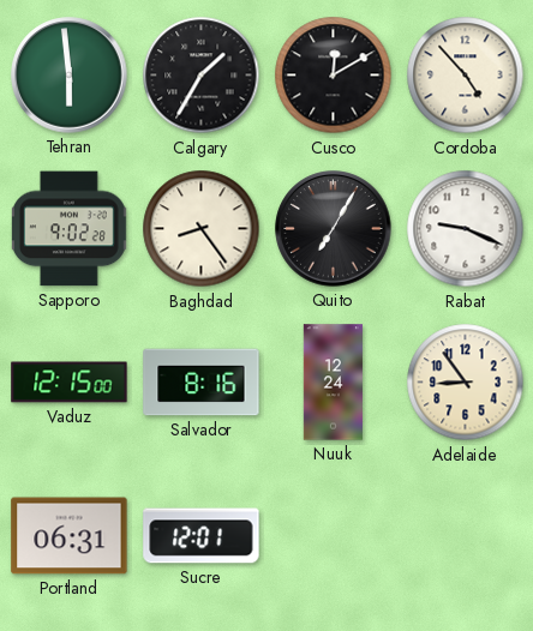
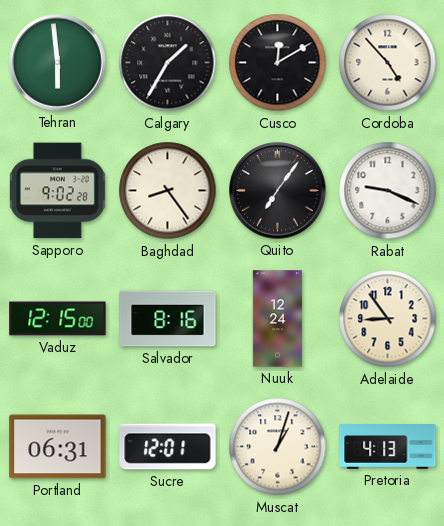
Quito: 7:05 -> 7:06 (278, 191)
Muscat: none -> 1:03 (278, 447)
Pretoria: none -> 4:13 (388, 447)
